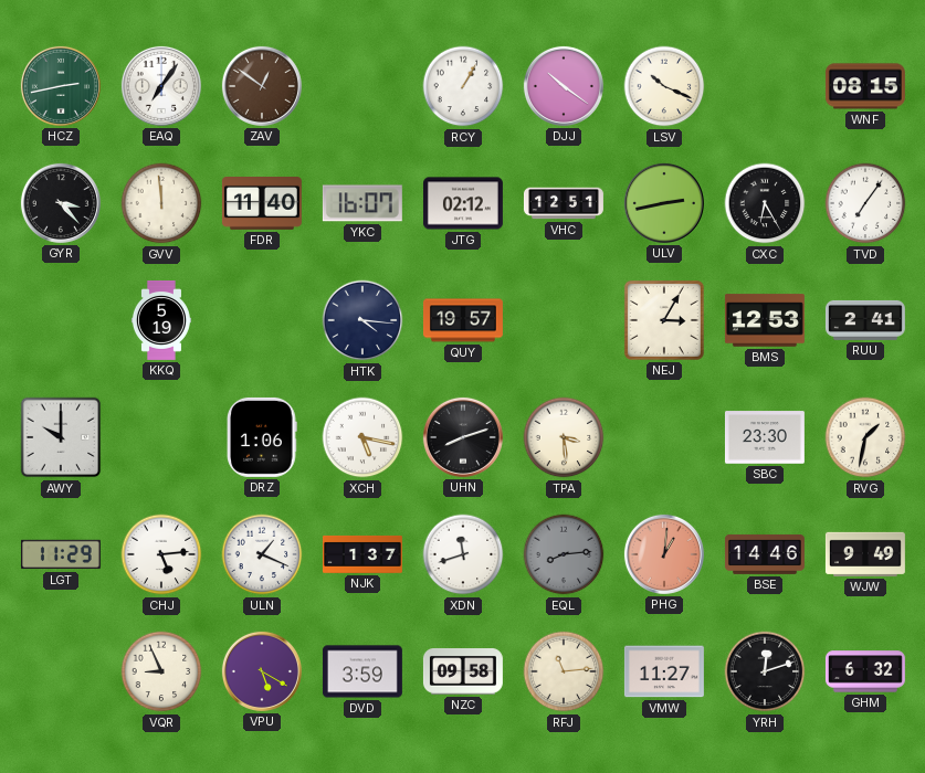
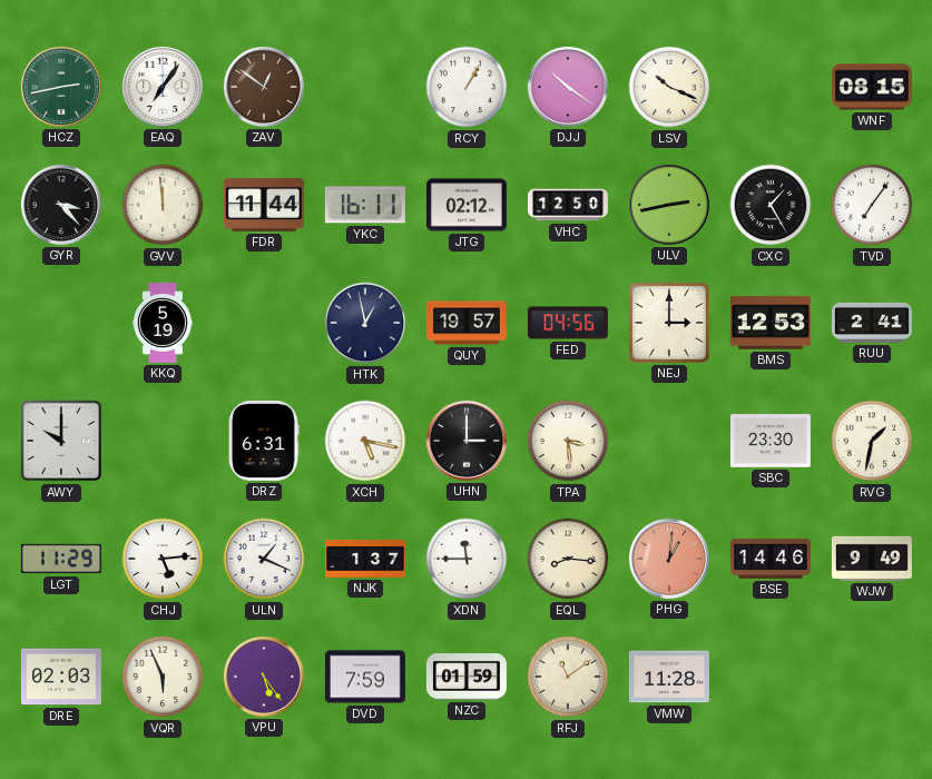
FDR: 11:40 -> 11:44 (264, 206)
YKC: 16:07 -> 16:11 (365, 205)
VHC: 12:51 -> 12:50 (568, 205)
CXC: 6:25 -> 1:25 (771, 205)
HTK: 4:16 -> 12:58 (365, 323)
FED: none -> 04:56 (568, 323)
NEJ: 3:05 -> 3:00 (669, 323)
DRZ: 1:06 -> 6:31 (264, 441)
UHN: 8:12 -> 3:00 (467, 441)
XDN: 11:42 -> 11:45 (467, 559)
EQL: 8:14 -> 8:16 (568, 559)
EQL dial: grey -> cream (568, 559)
DRE: none -> 02:03 (61, 677)
VQR: 8:56 -> 5:56 (163, 677)
VPU: 5:20 -> 5:24 (264, 677)
DVD: 3:59 -> 7:59 (365, 677)
NZC: 09:58 -> 01:59 (467, 678)
RFJ: 11:14 -> 11:09 (568, 677)
VMW: 11:27 -> 11:28 (669, 677)
YRH: 12:12 -> none (765, 671)
GHM: 6:32 -> none (865, 671)
